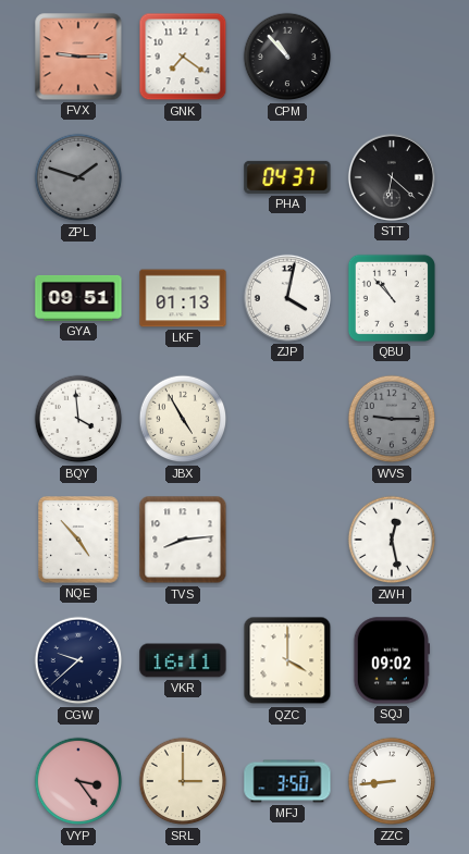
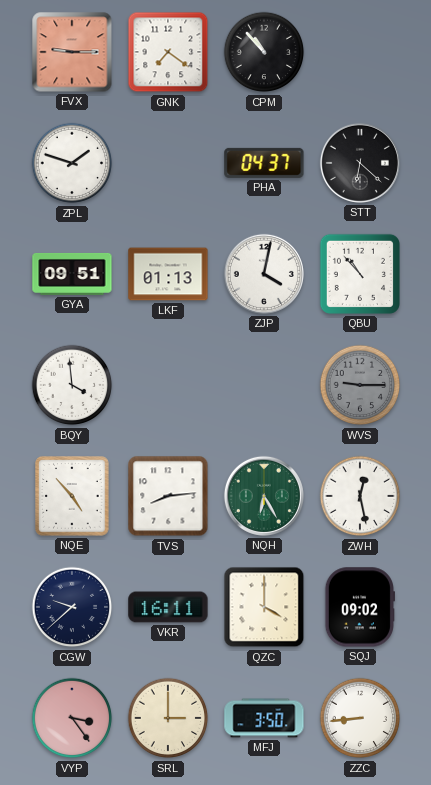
ZPL dial: grey -> white (72, 163)
JBX: 4:55 -> none (183, 419)
NQH: none -> 6:25 (264, 496)
